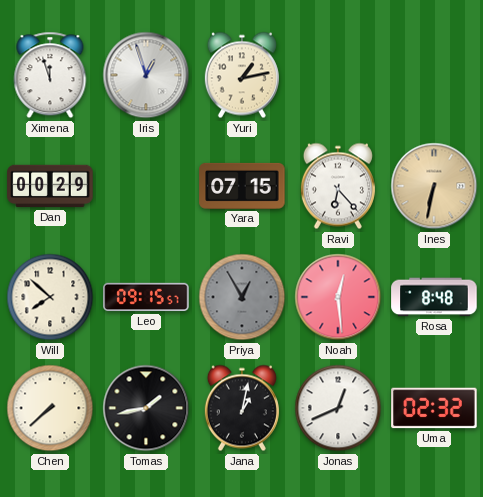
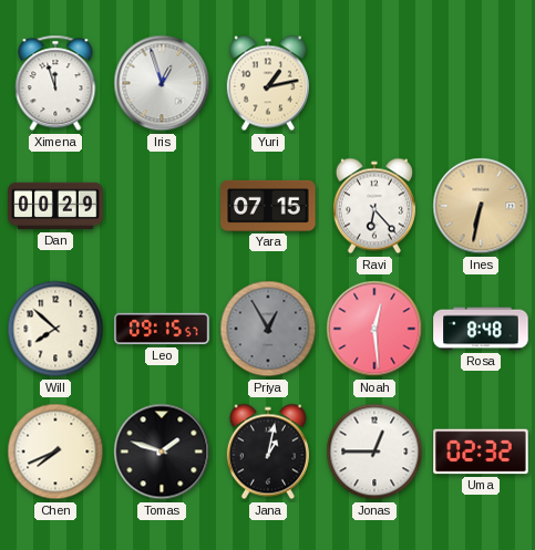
Chen: 7:38 -> 7:41 (55, 452)
Tomas: 1:43 -> 1:48 (162, 452)
Jonas: 12:41 -> 12:45 (374, 452)
